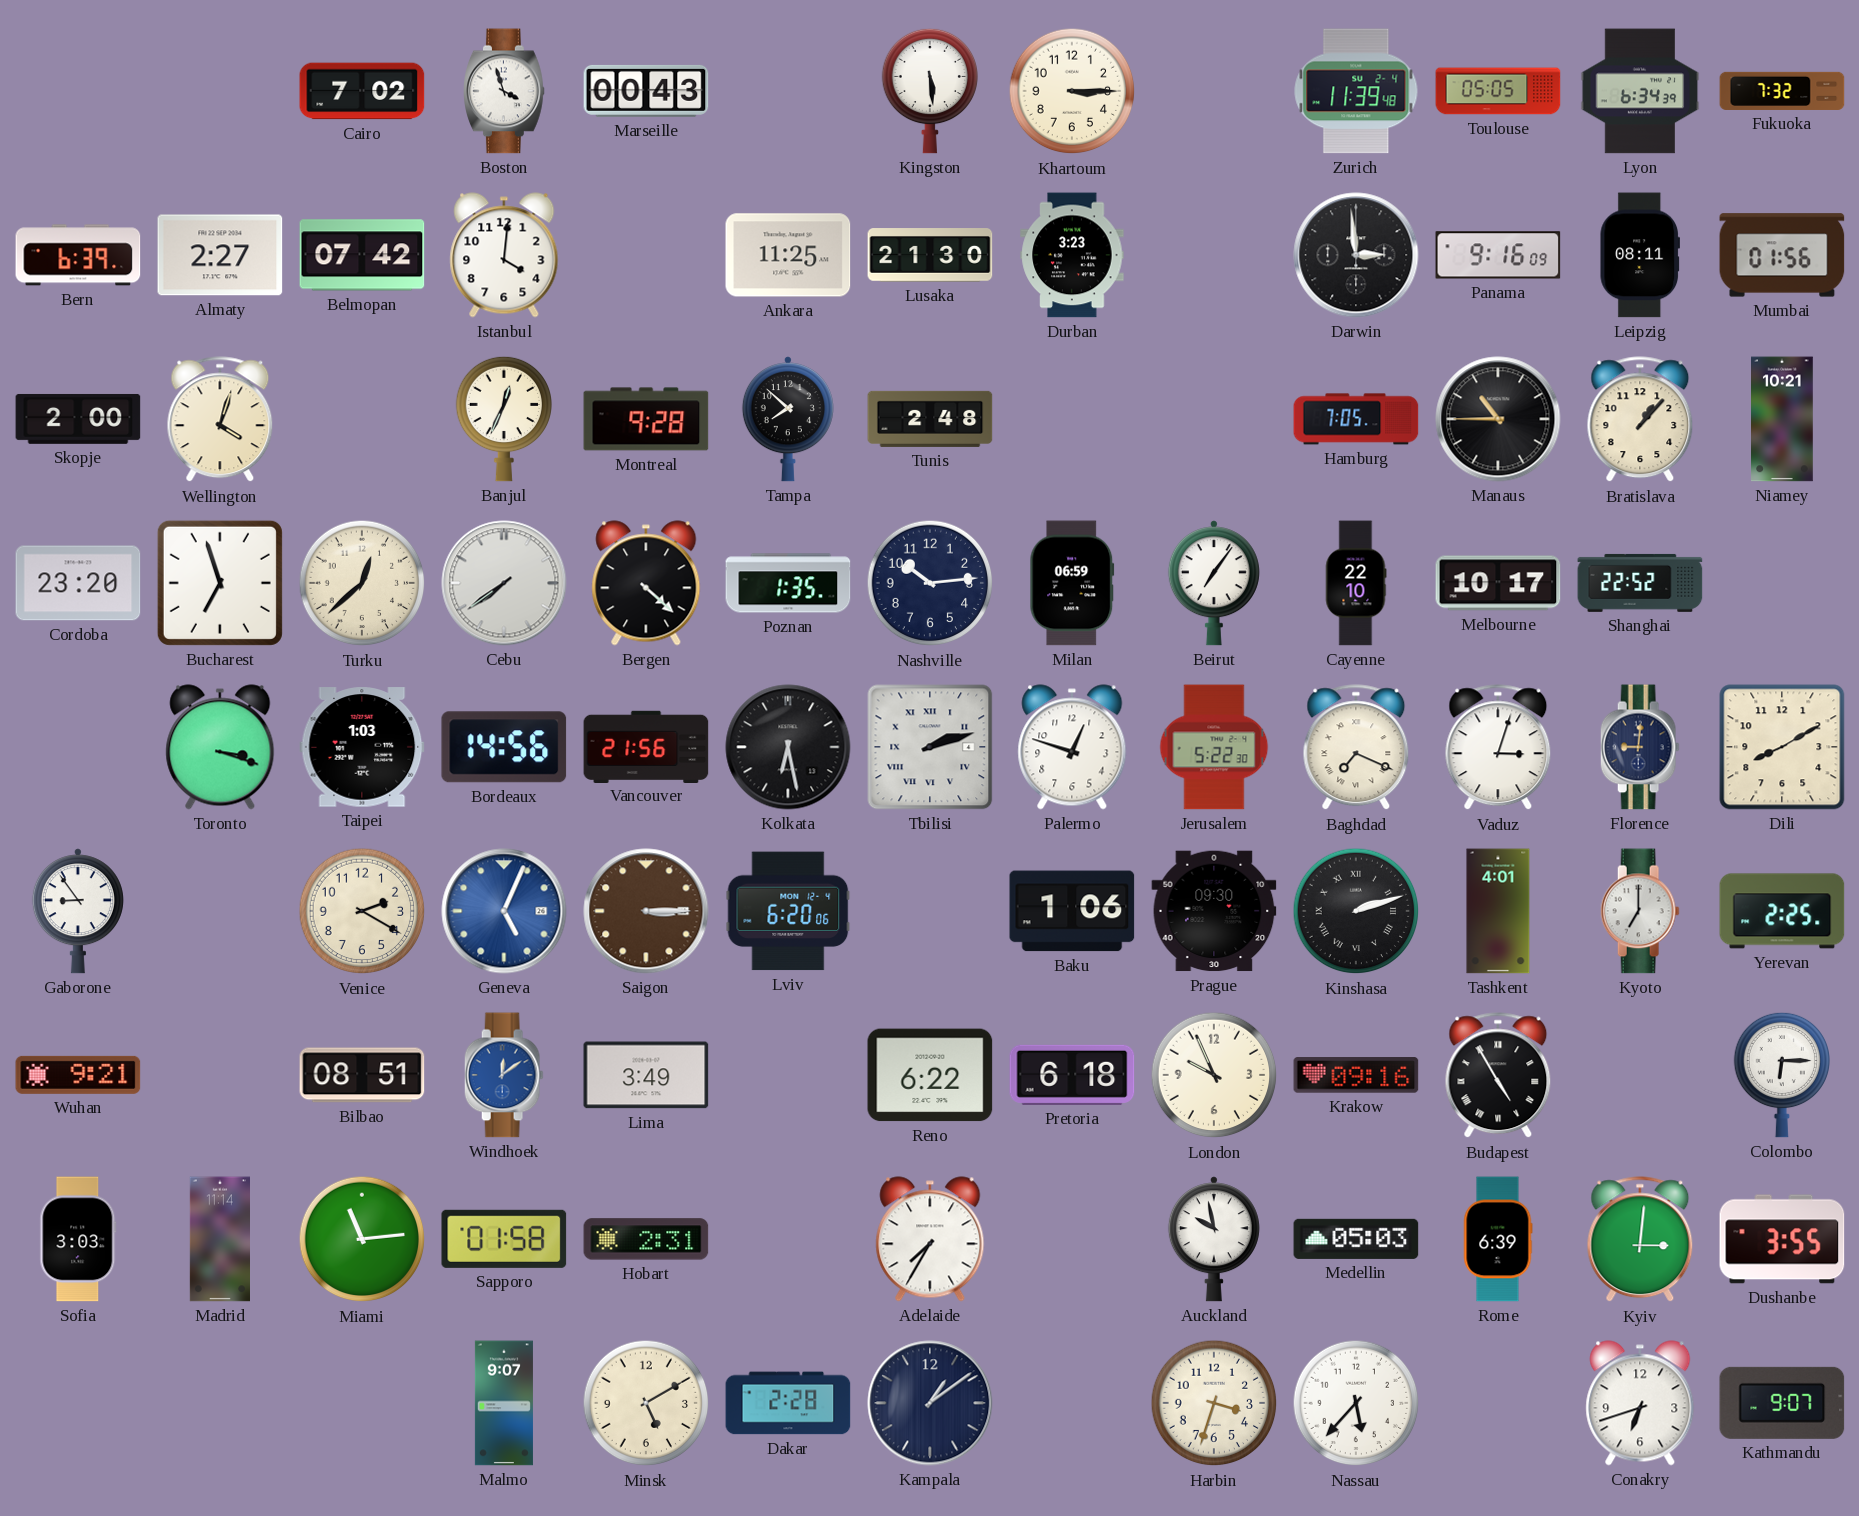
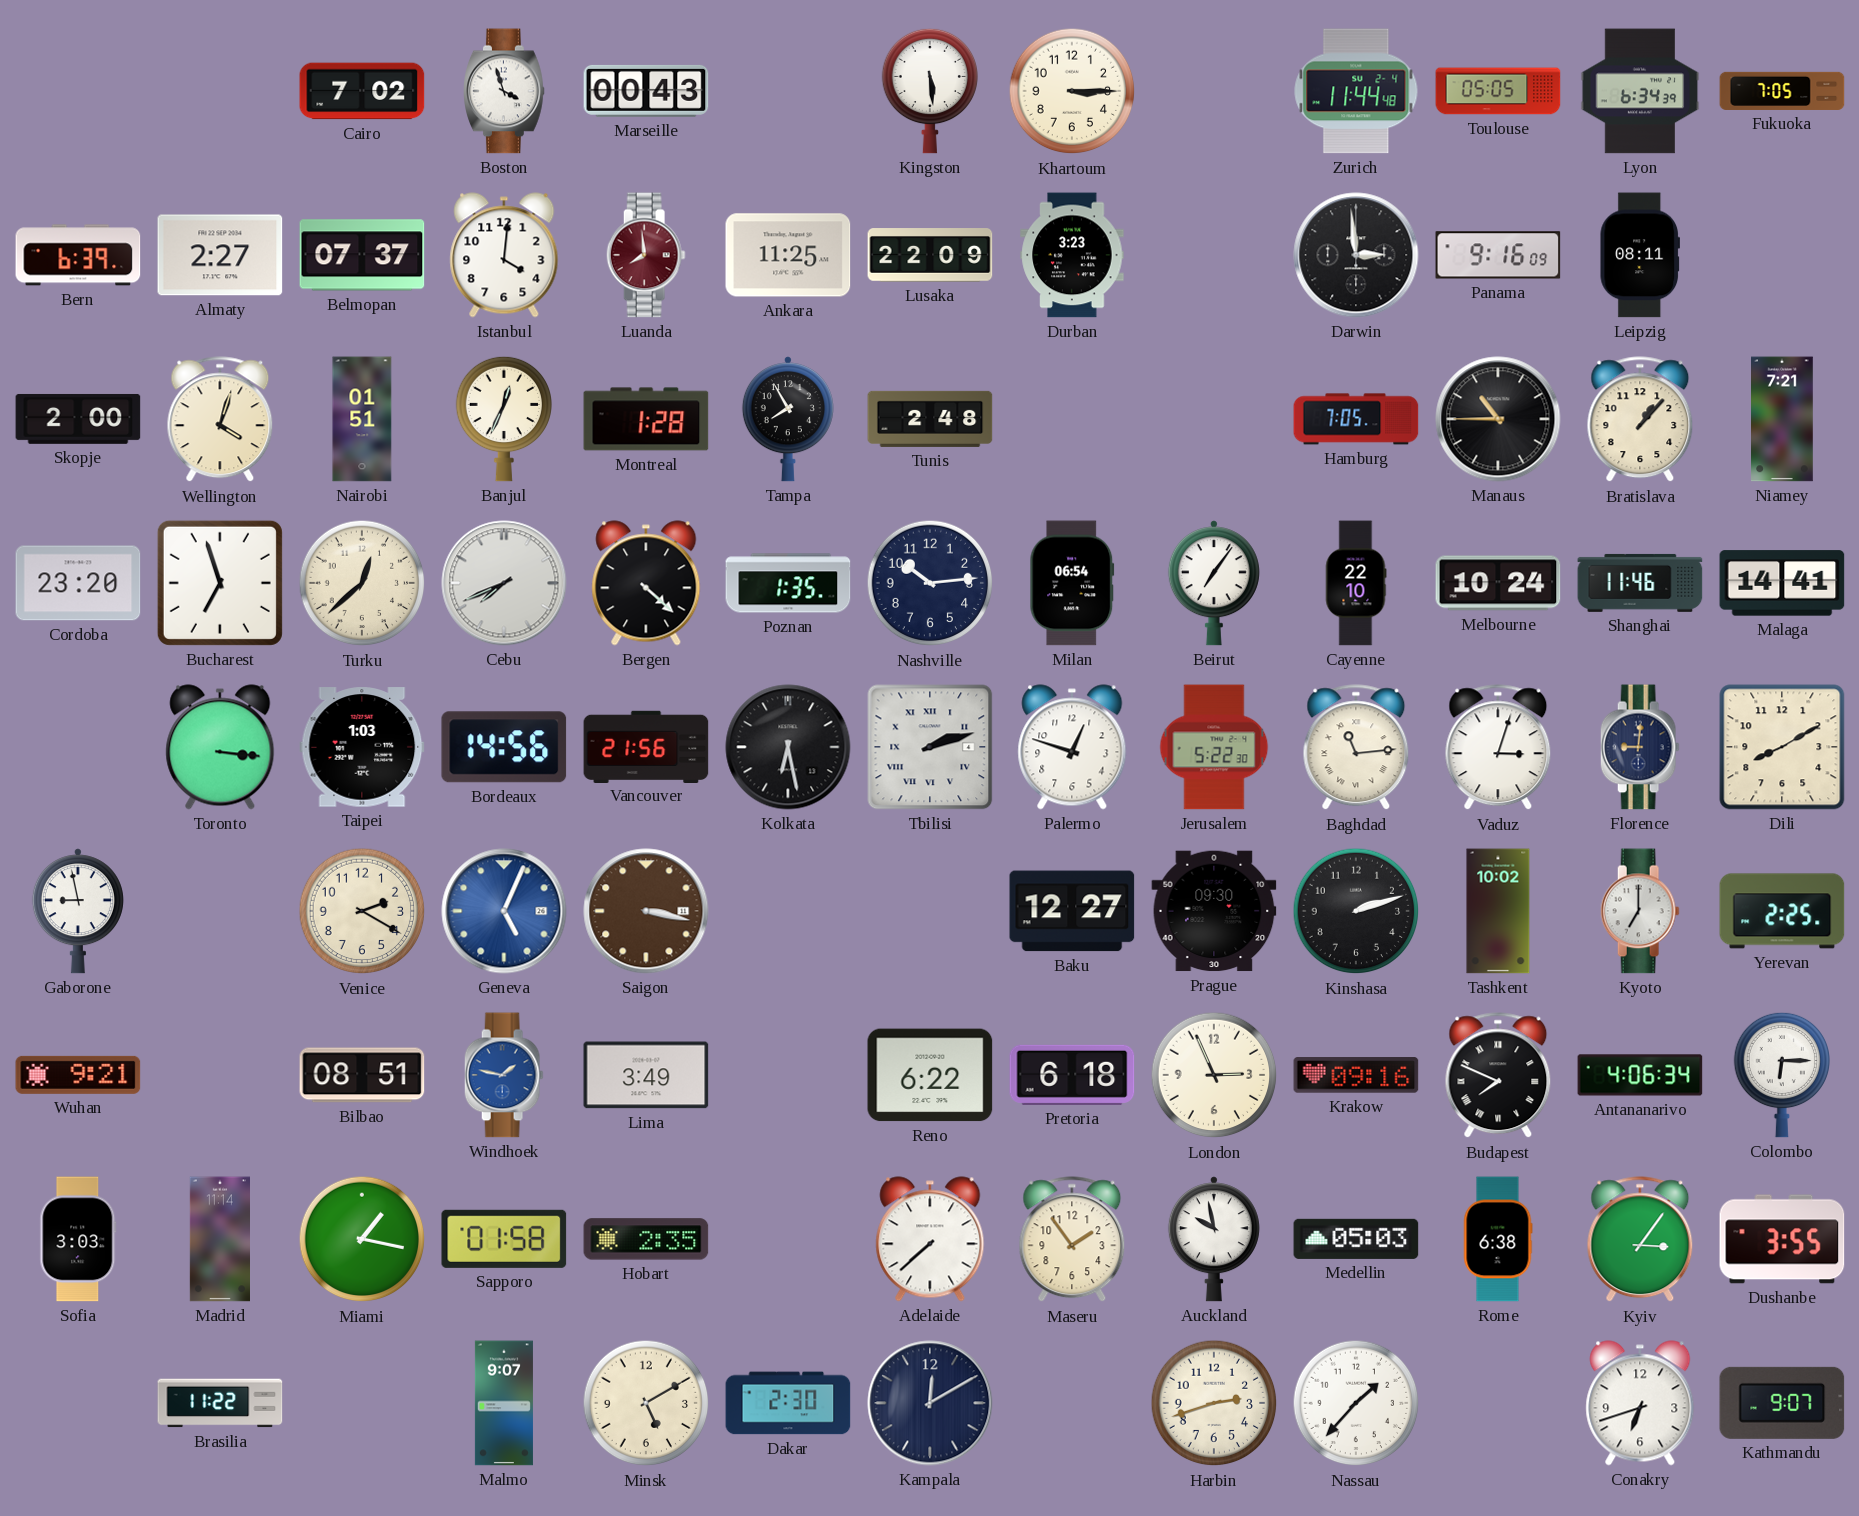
Zurich: 11:39 -> 11:44 (1356, 91)
Fukuoka: 7:32 -> 7:05 (1782, 91)
Belmopan: 07:42 -> 07:37 (362, 255)
Luanda: none -> 7:59 (646, 255)
Lusaka: 21:30 -> 22:09 (930, 255)
Mumbai: 01:56 -> none (1782, 255)
Nairobi: none -> 01:51 (362, 419)
Montreal: 9:28 -> 1:28 (646, 419)
Tampa: 7:52 -> 7:55 (788, 419)
Niamey: 10:21 -> 7:21 (1783, 419)
Cebu: 7:39 -> 7:41 (504, 583)
Milan: 06:59 -> 06:54 (1072, 583)
Melbourne: 10:17 -> 10:24 (1498, 583)
Shanghai: 22:52 -> 11:46 (1640, 583)
Malaga: none -> 14:41 (1782, 583)
Toronto: 3:18 -> 3:16 (220, 747)
Baghdad: 7:19 -> 11:14 (1356, 748)
Gaborone: 8:54 -> 8:58 (78, 911)
Saigon: 3:15 -> 3:17 (646, 911)
Lviv: 6:20 -> none (788, 911)
Baku: 1:06 -> 12:27 (1072, 911)
Kinshasa numerals: Roman -> Arabic (1356, 911)
Tashkent: 4:01 -> 10:02 (1498, 911)
Windhoek: 12:09 -> 1:47 (504, 1075)
London: 9:56 -> 2:56 (1214, 1075)
Budapest: 4:55 -> 7:49 (1498, 1076)
Antananarivo: none -> 4:06 (1640, 1075)
Miami: 11:14 -> 1:17 (362, 1239)
Hobart: 2:31 -> 2:35 (646, 1239)
Adelaide: 7:35 -> 7:38 (930, 1239)
Maseru: none -> 1:54 (1072, 1240)
Rome: 6:39 -> 6:38 (1498, 1239)
Kyiv: 3:01 -> 3:06 (1640, 1240)
Brasilia: none -> 11:22 (220, 1403)
Dakar: 2:28 -> 2:30 (788, 1403)
Kampala: 1:09 -> 12:10 (930, 1403)
Harbin: 3:33 -> 2:42 (1214, 1403)
Nassau: 5:37 -> 1:37 (1356, 1403)
